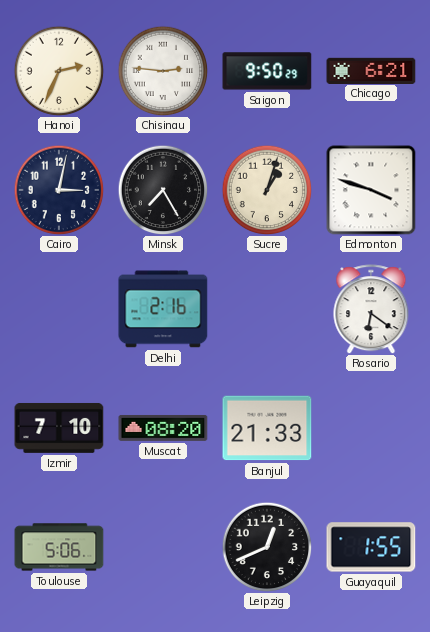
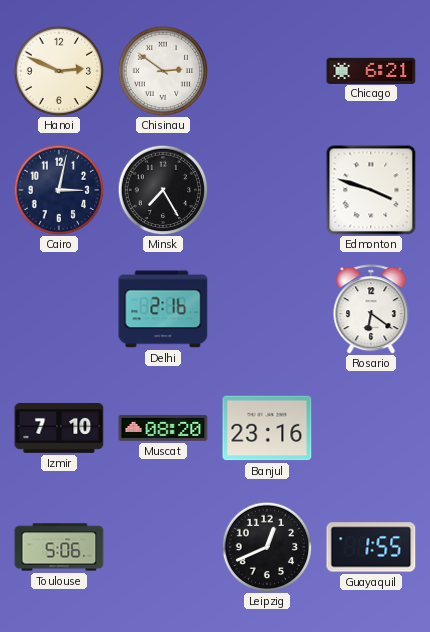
Hanoi: 2:34 -> 2:49 (59, 71)
Chisinau: 2:46 -> 2:51 (163, 71)
Saigon: 9:50 -> none (267, 71)
Sucre: 1:03 -> none (267, 190)
Banjul: 21:33 -> 23:16 (267, 428)
